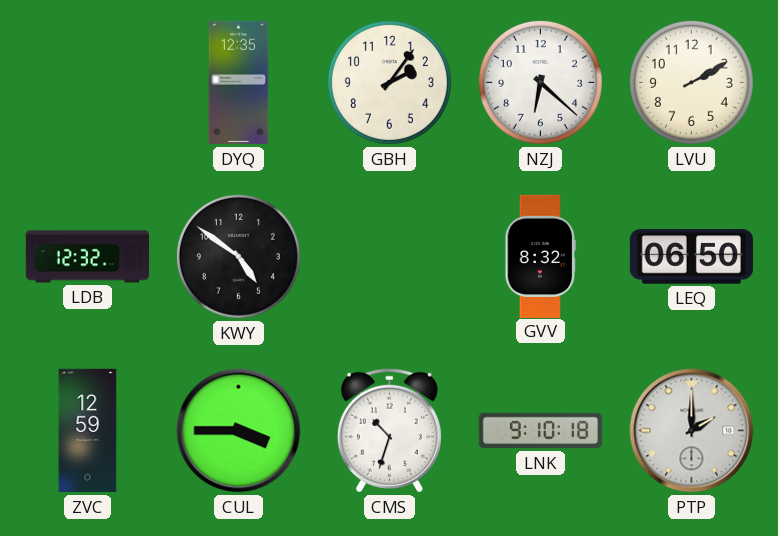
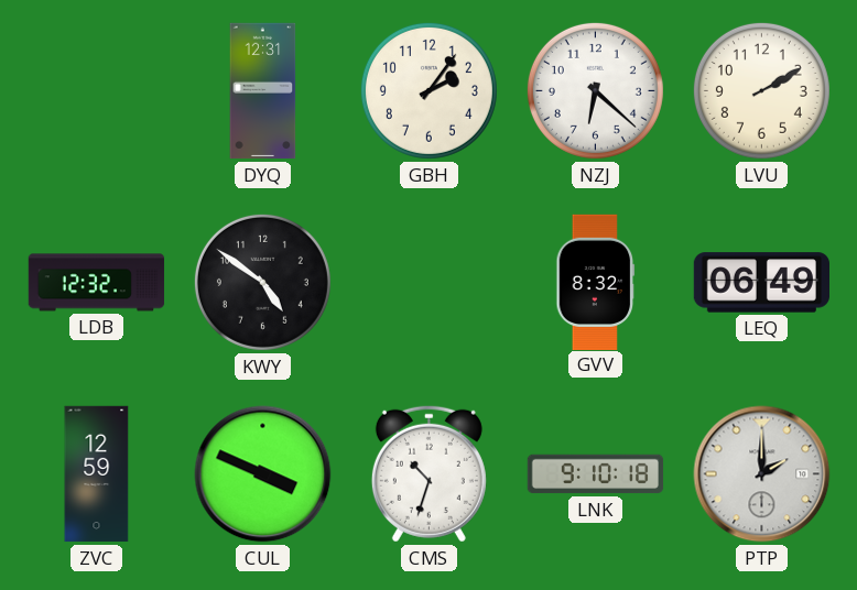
DYQ: 12:35 -> 12:31 (263, 91)
LEQ: 06:50 -> 06:49 (761, 283)
CUL: 3:45 -> 3:49 (263, 474)
